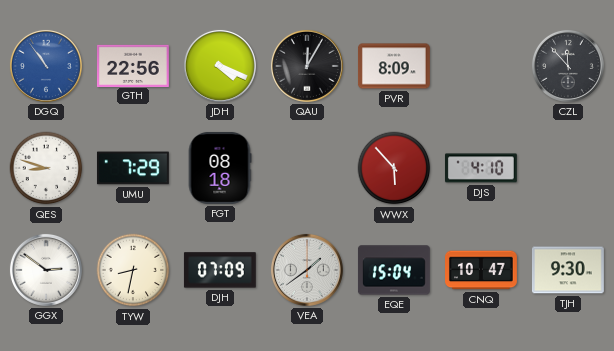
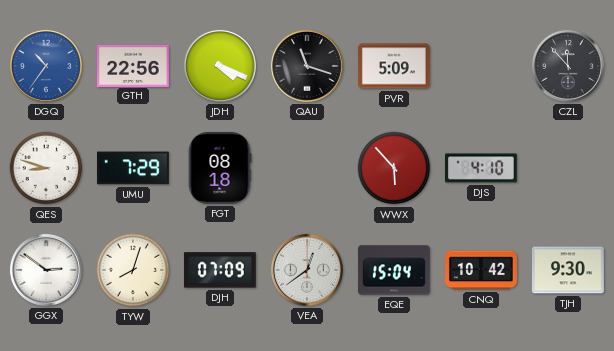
DGQ: 10:54 -> 10:36 (46, 66)
QAU: 12:05 -> 11:18 (307, 66)
PVR: 8:09 -> 5:09 (394, 66)
TYW: 8:32 -> 8:03 (133, 270)
VEA: 1:39 -> 12:39 (307, 270)
CNQ: 10:47 -> 10:42 (482, 270)
